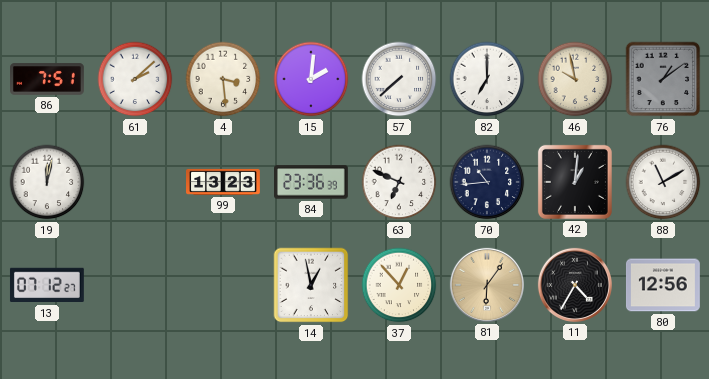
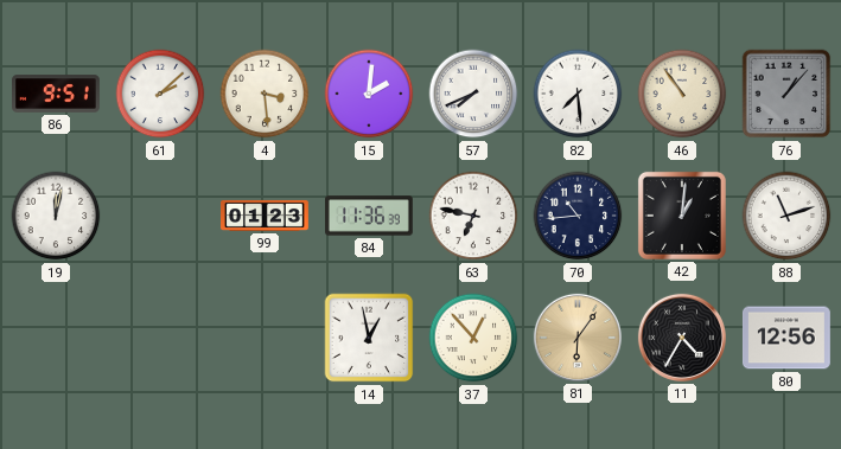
86: 7:51 -> 9:51 (57, 94)
57: 7:38 -> 7:41 (473, 94)
82: 7:00 -> 7:29 (578, 94)
46: 9:58 -> 10:54 (682, 94)
76: 1:09 -> 1:07 (786, 94)
99: 13:23 -> 01:23 (265, 216)
84: 23:36 -> 11:36 (370, 216)
63: 6:49 -> 6:47 (473, 216)
88: 11:10 -> 11:12 (786, 216)
13: 07:12 -> none (47, 285)
